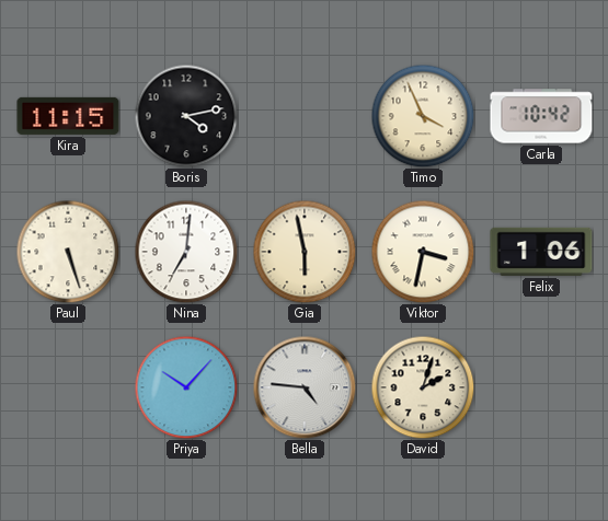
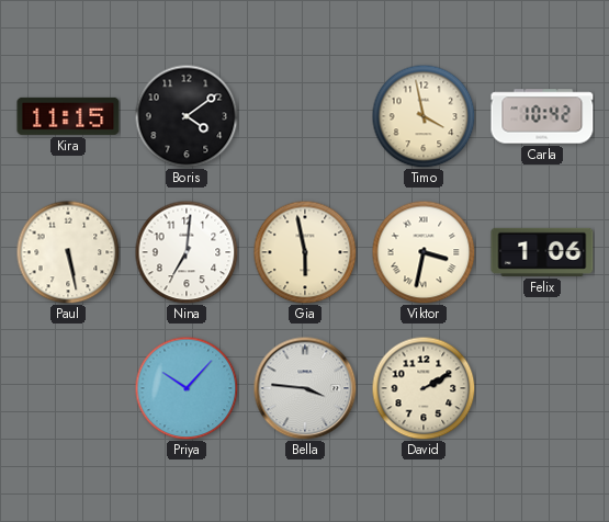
Boris: 4:13 -> 4:09 (187, 116)
Timo: 3:56 -> 3:58 (424, 116)
Paul: 5:27 -> 5:28 (68, 252)
Bella: 4:46 -> 3:46 (305, 388)
David: 2:03 -> 2:10 (424, 388)
